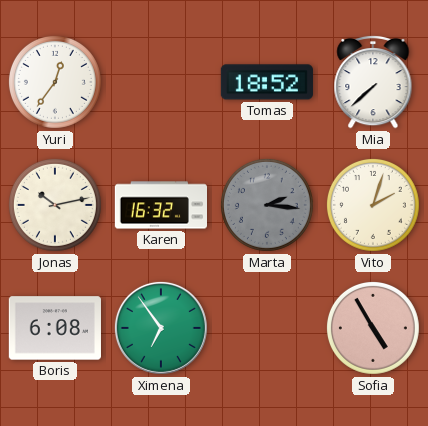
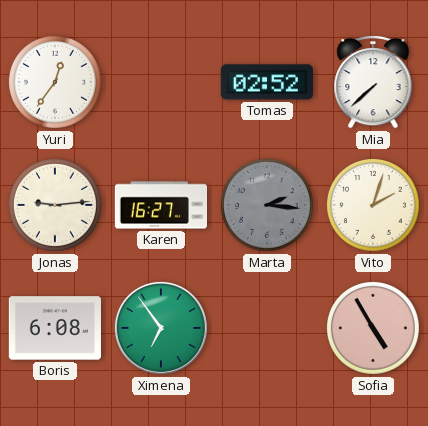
Tomas: 18:52 -> 02:52 (267, 82)
Jonas: 10:13 -> 9:14 (55, 205)
Karen: 16:32 -> 16:27 (160, 205)
